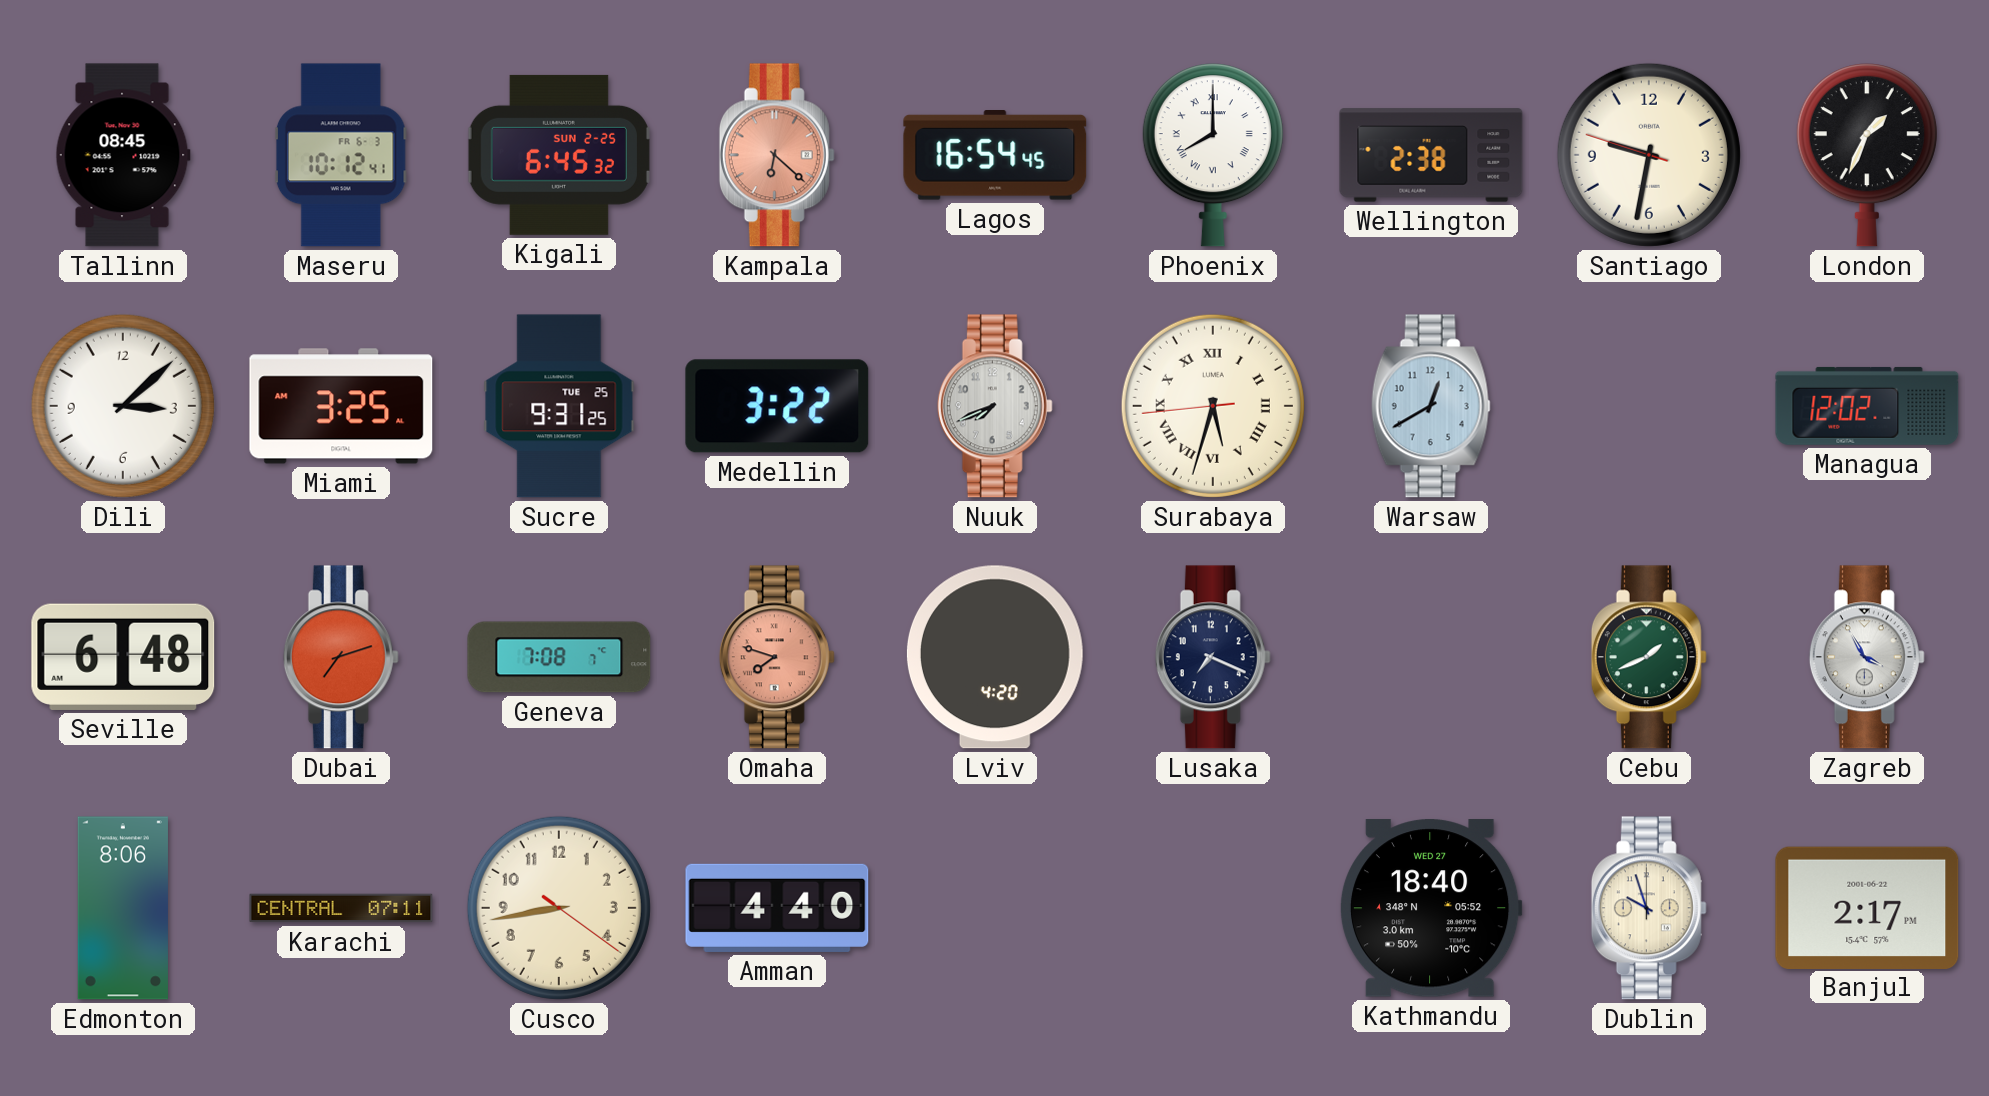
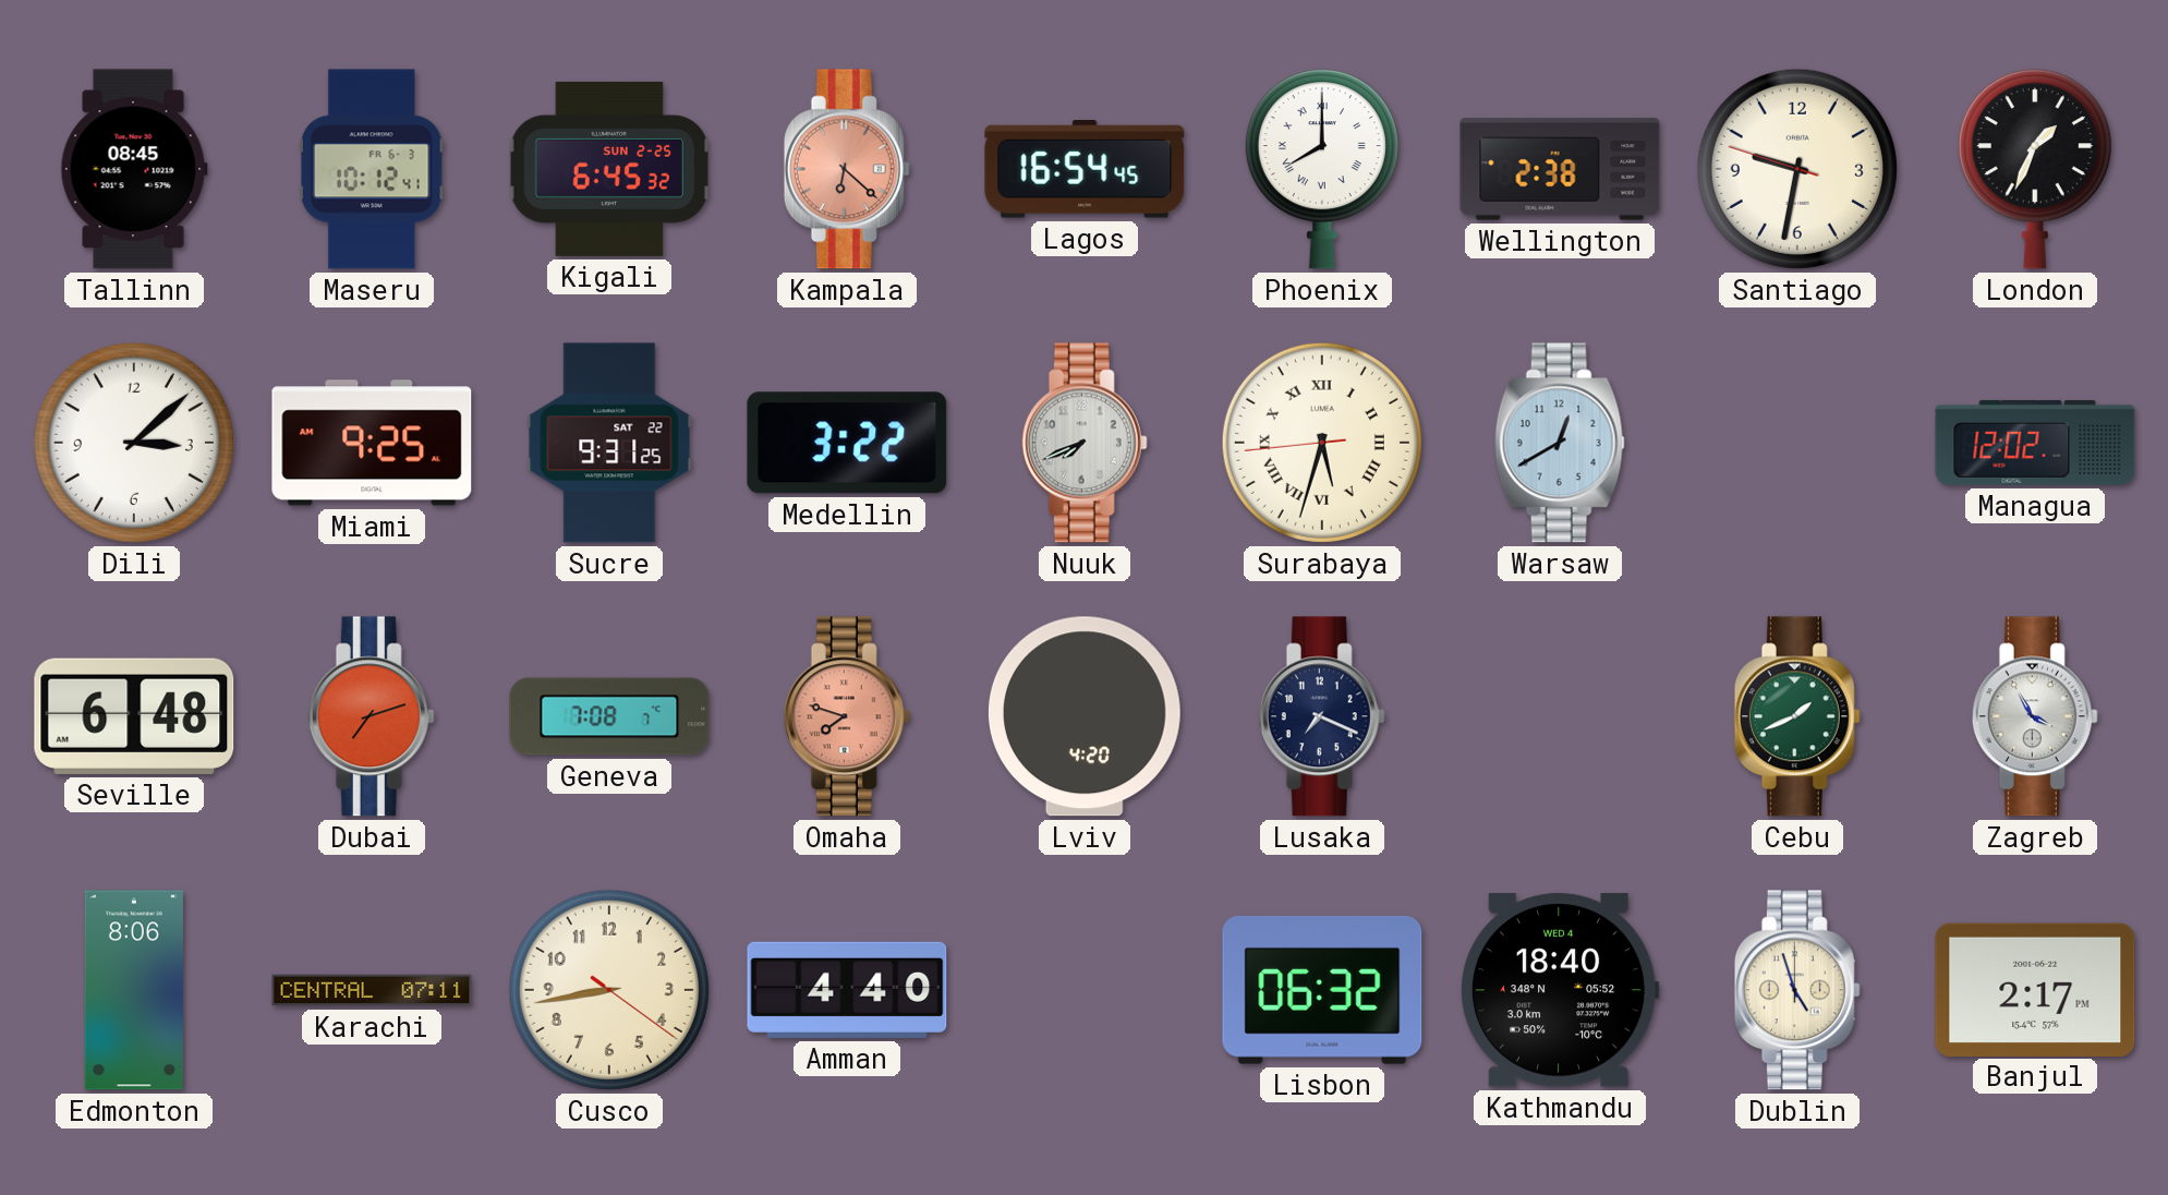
Miami: 3:25 -> 9:25 (372, 443)
Sucre date: TUE 25 -> SAT 22 (609, 443)
Lisbon: none -> 06:32 (1322, 990)
Kathmandu date: WED 27 -> WED 4 (1560, 991)
Dublin: 9:57 -> 4:57 (1797, 990)
